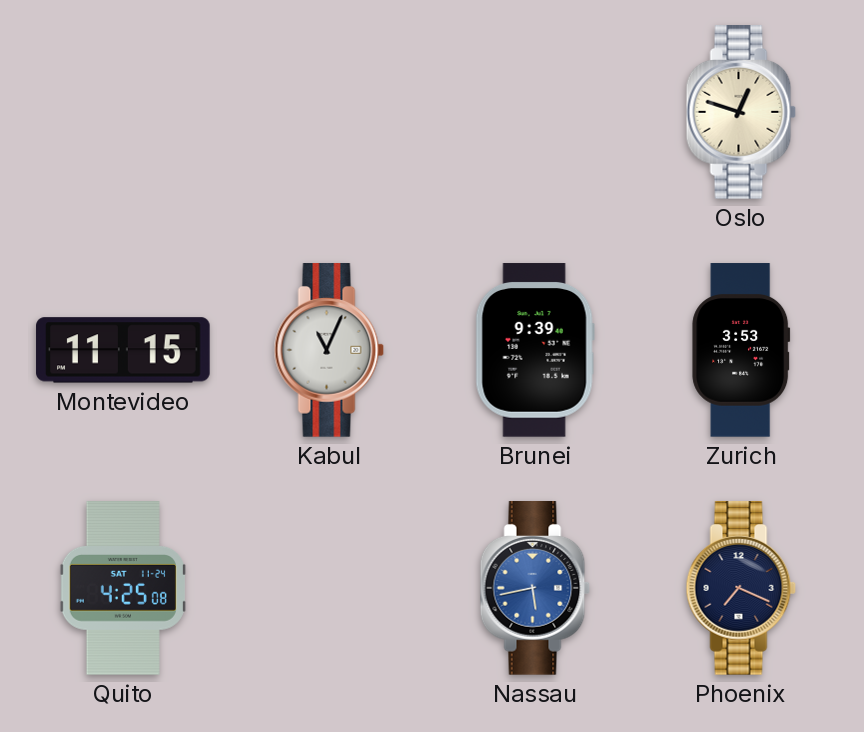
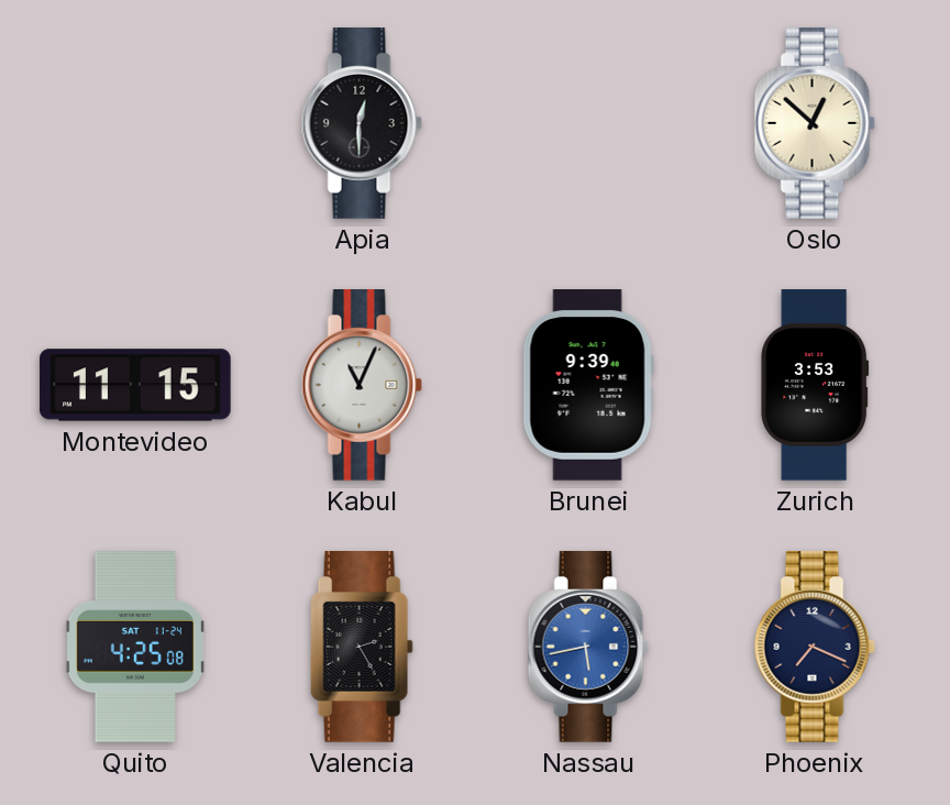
Apia: none -> 12:30 (362, 123)
Oslo: 12:48 -> 12:52 (815, 123)
Valencia: none -> 2:25 (362, 647)
